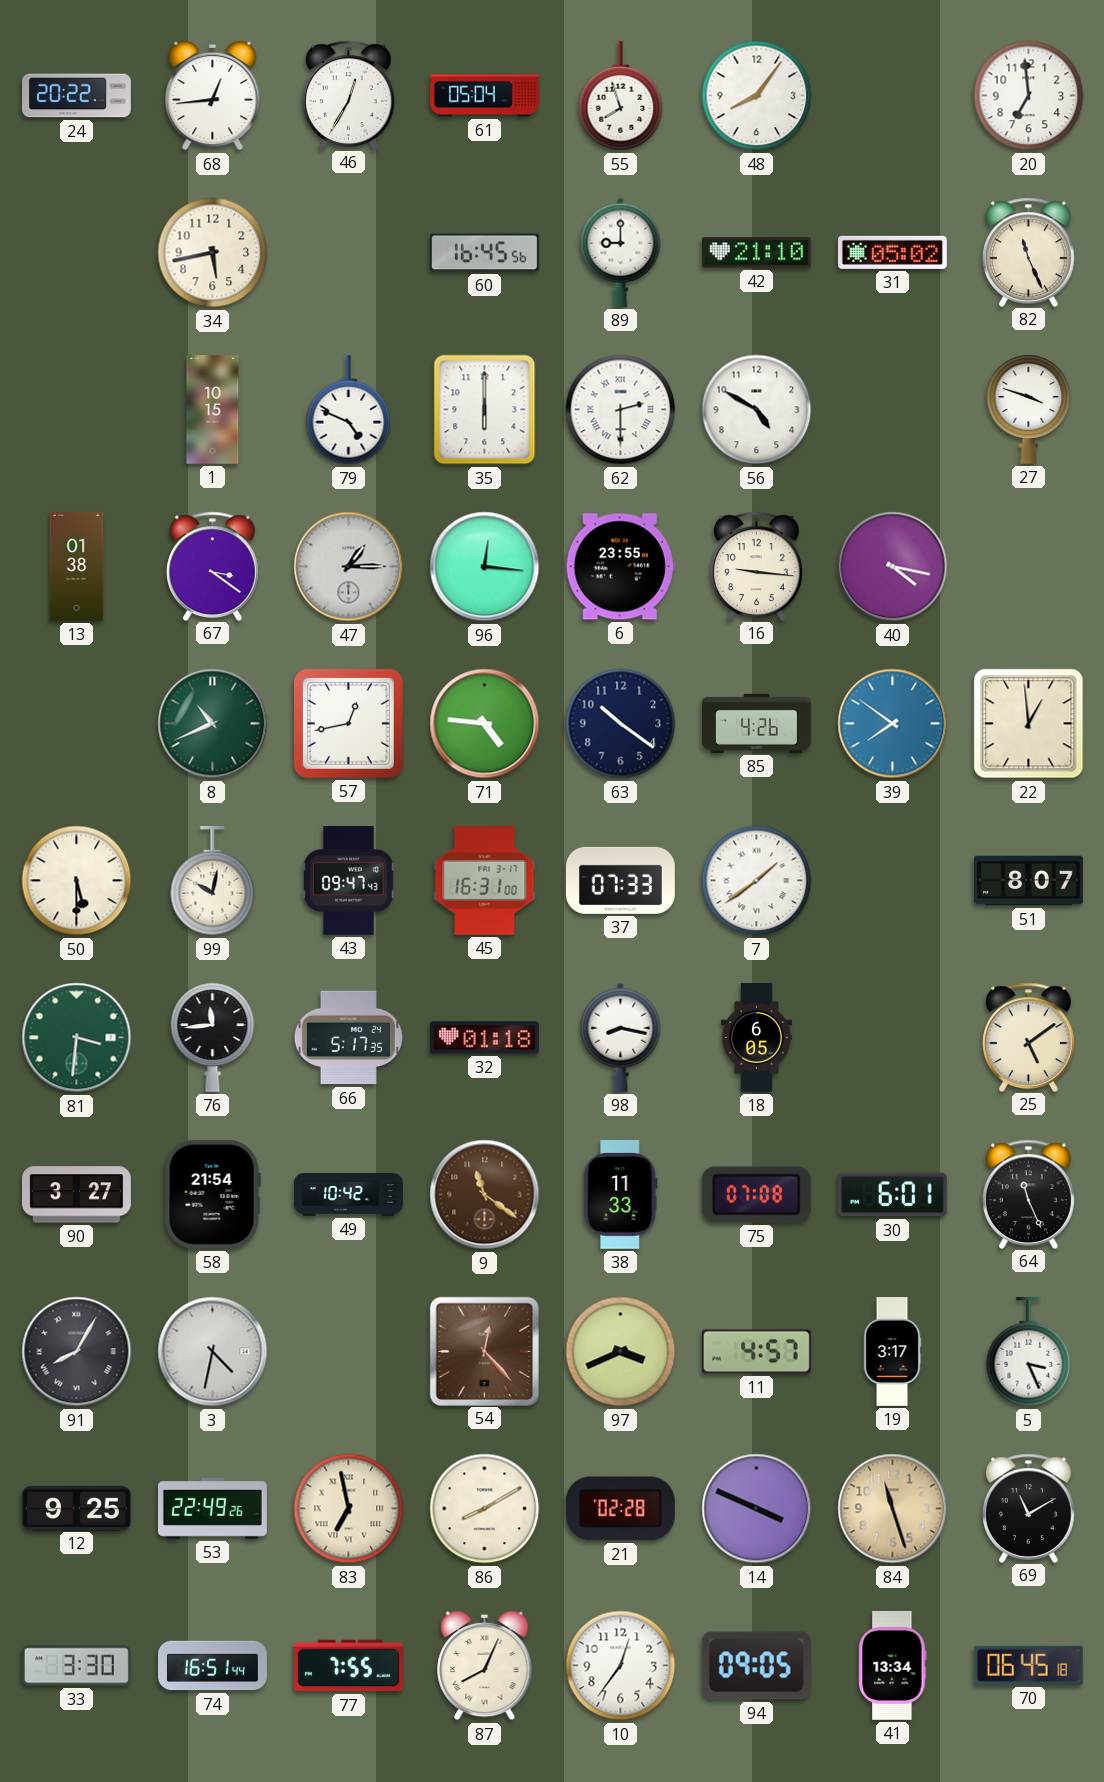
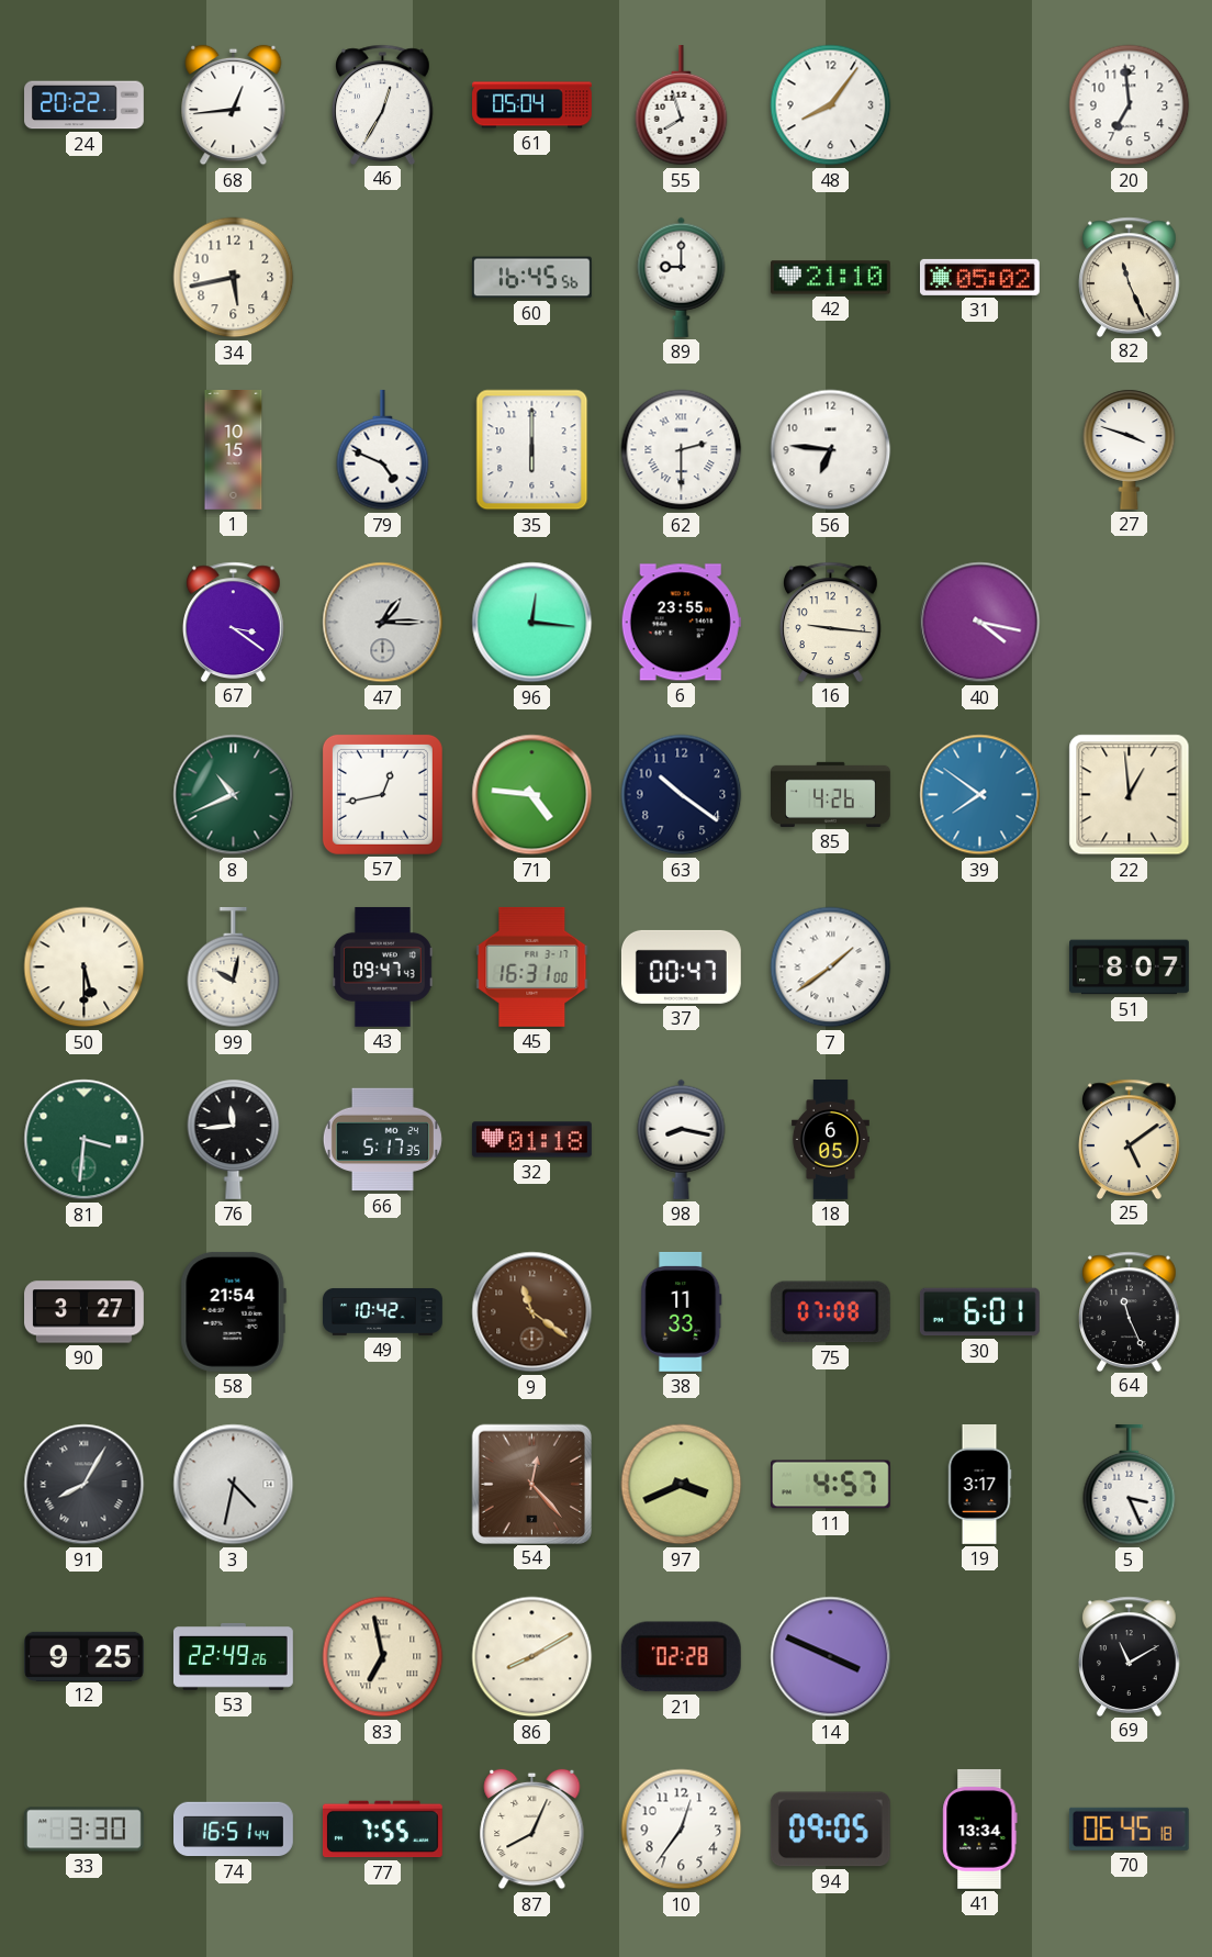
56: 4:50 -> 6:46 (831, 450)
13: 01:38 -> none (77, 567)
37: 07:33 -> 00:47 (681, 966)
84: 11:27 -> none (893, 1509)
